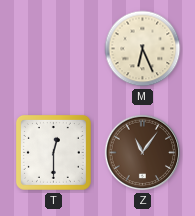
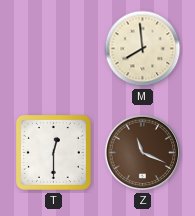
M: 6:26 -> 7:59 (143, 49)
Z: 11:06 -> 11:19 (143, 153)
